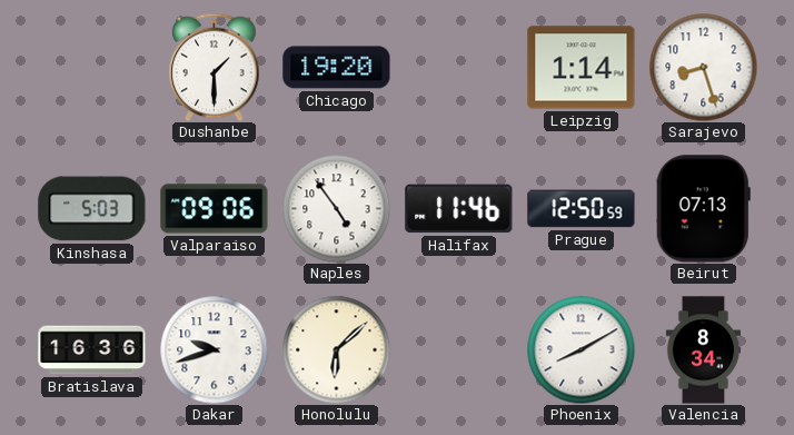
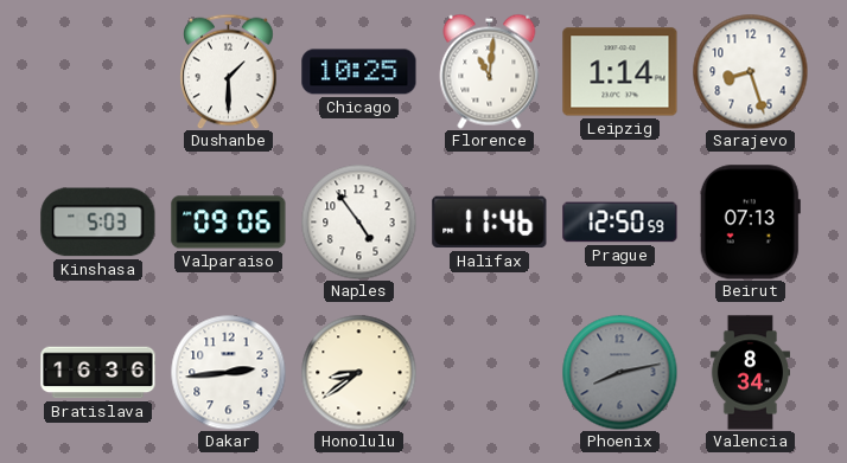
Chicago: 19:20 -> 10:25 (359, 72)
Florence: none -> 11:01 (490, 71)
Dakar: 9:42 -> 2:44 (228, 372)
Honolulu: 6:08 -> 8:39 (358, 372)
Phoenix: 8:10 -> 8:13 (619, 372)
Phoenix dial: white -> grey (619, 372)
